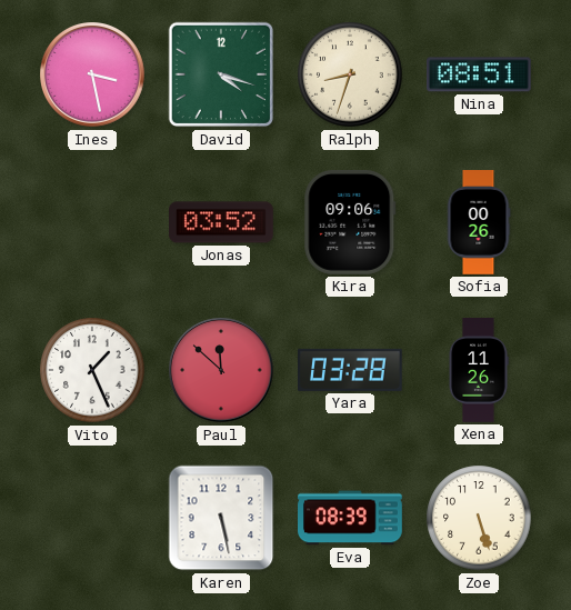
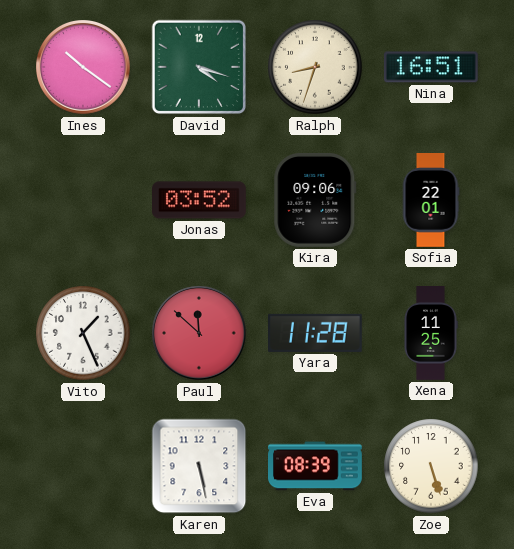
Ines: 3:28 -> 10:21 (83, 67)
Nina: 08:51 -> 16:51 (431, 67)
Sofia: 00:26 -> 22:01 (431, 201)
Yara: 03:28 -> 11:28 (316, 333)
Xena: 11:26 -> 11:25 (431, 334)
